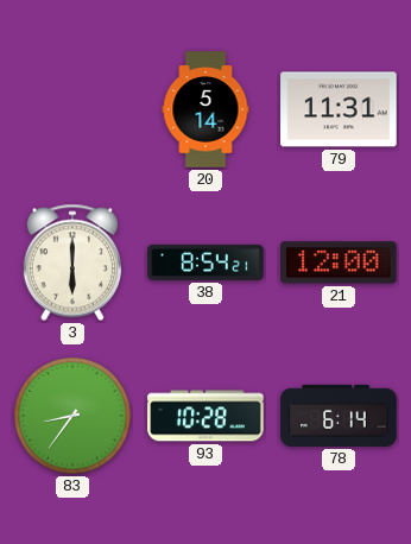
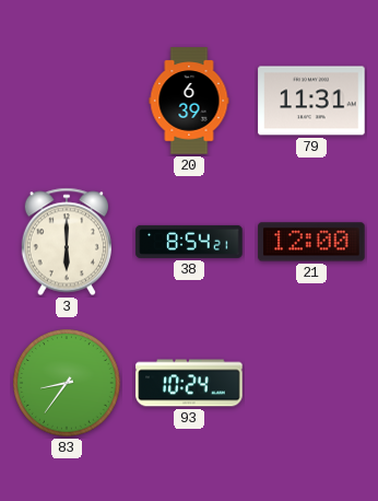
20: 5:14 -> 6:39 (189, 101)
93: 10:28 -> 10:24 (189, 383)
78: 6:14 -> none (339, 416)
